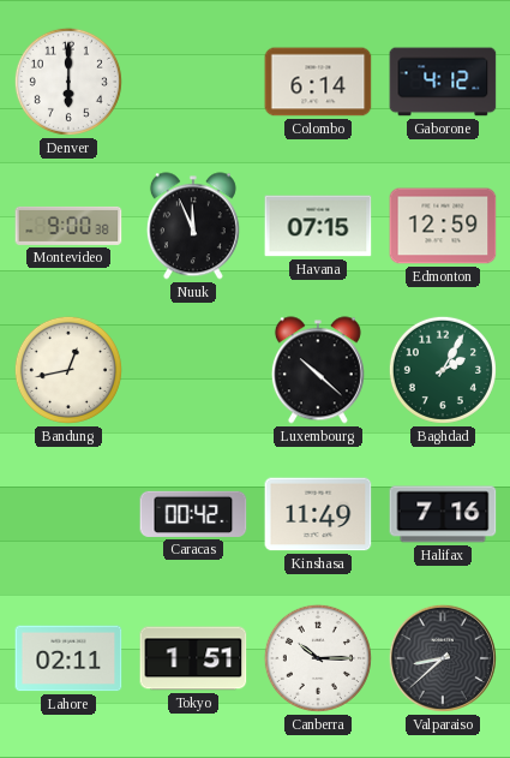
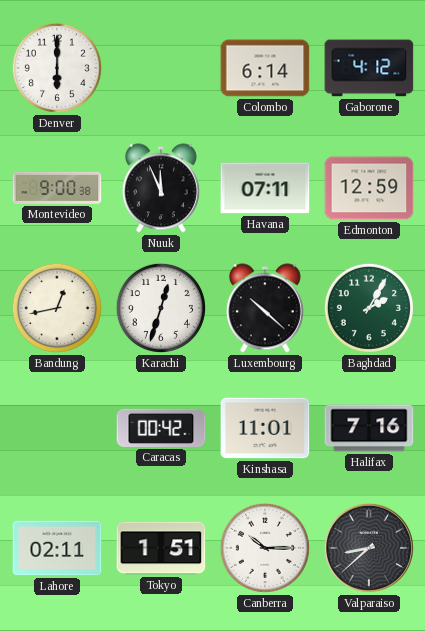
Havana: 07:15 -> 07:11 (265, 188)
Karachi: none -> 12:33 (161, 308)
Kinshasa: 11:49 -> 11:01 (265, 428)
